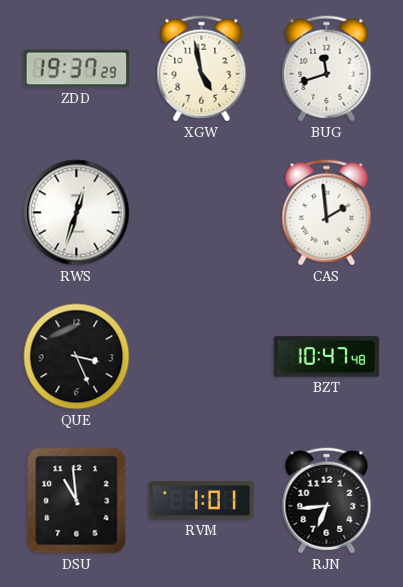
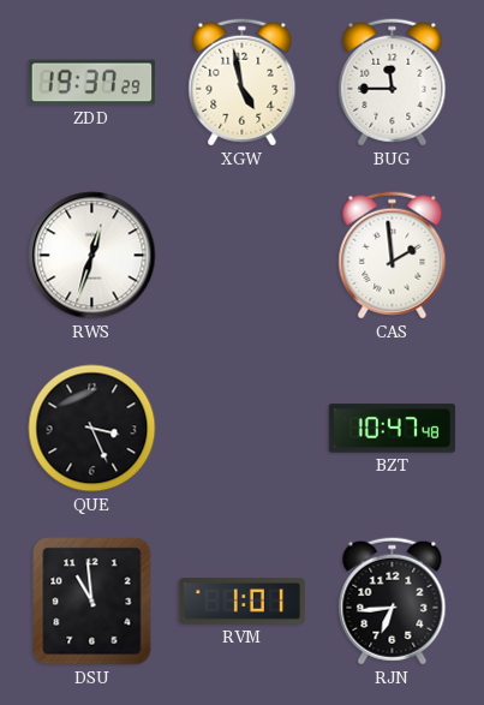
BUG: 11:42 -> 11:45 (393, 83)
